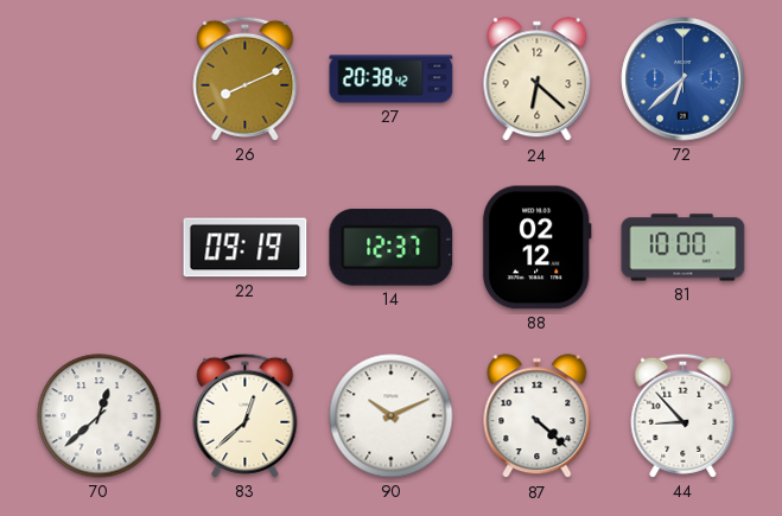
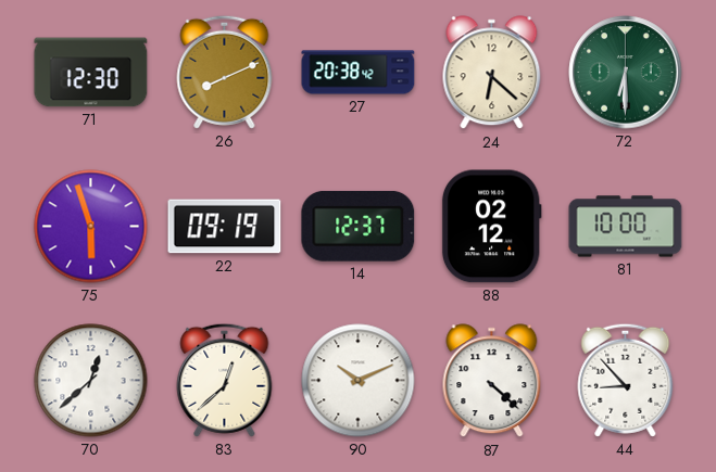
71: none -> 12:30 (91, 73)
72: 6:38 -> 6:30 (626, 73)
72 dial: blue -> green (626, 73)
75: none -> 5:57 (91, 227)
